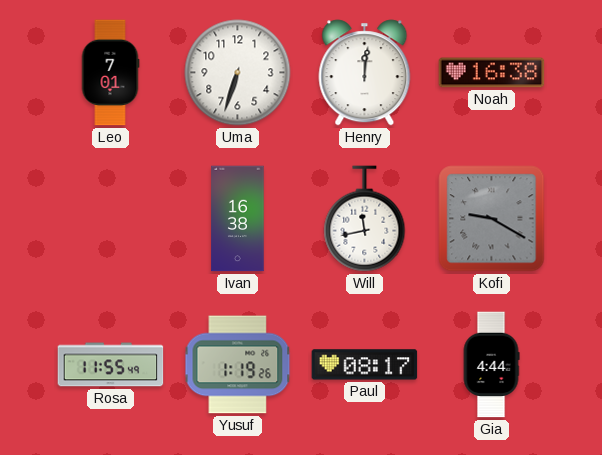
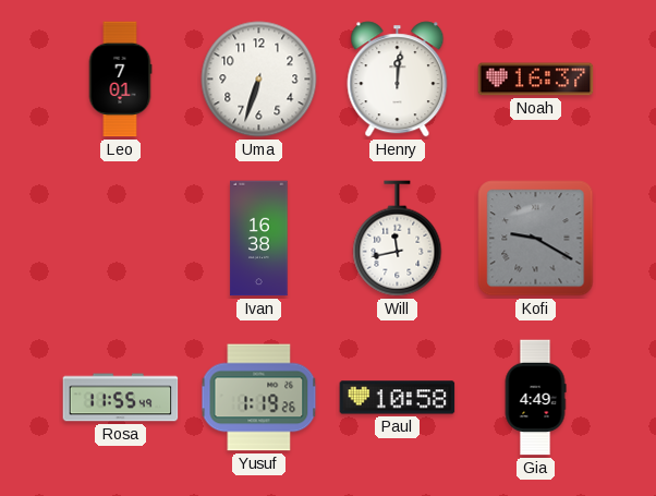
Noah: 16:38 -> 16:37 (536, 80)
Paul: 08:17 -> 10:58 (398, 398)
Gia: 4:44 -> 4:49 (535, 398)
